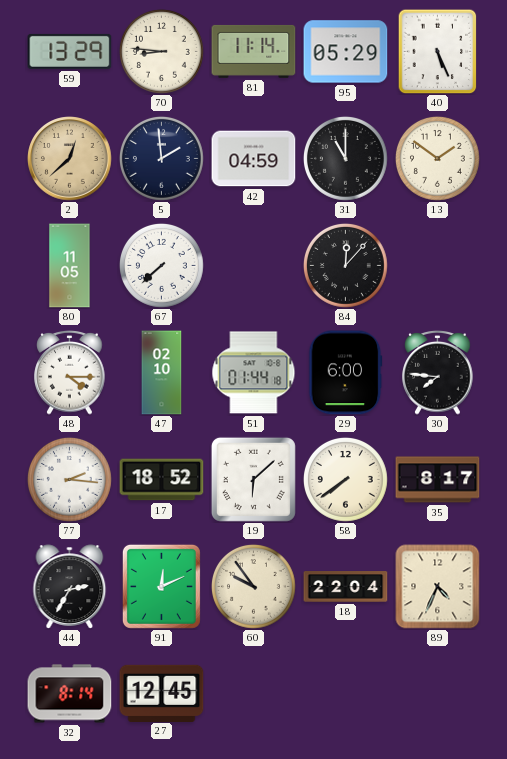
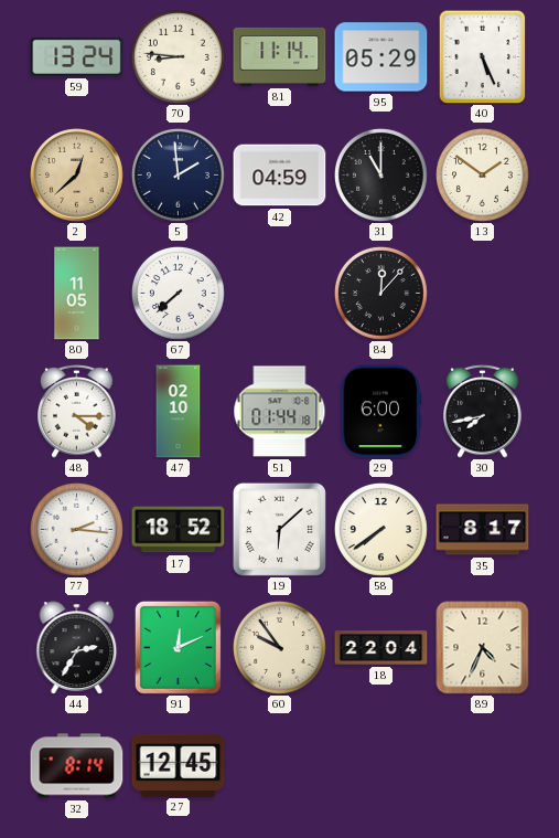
59: 13:29 -> 13:24 (77, 56)
30: 7:46 -> 7:43 (483, 412)
